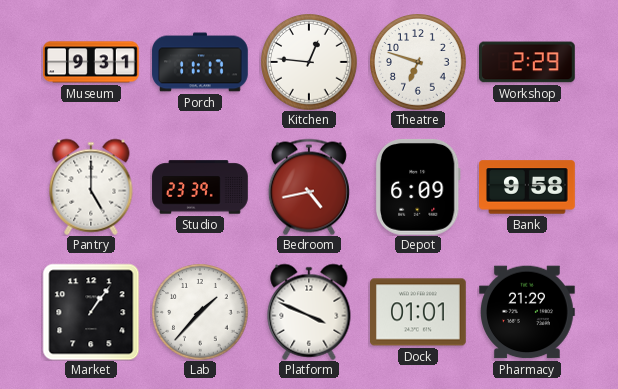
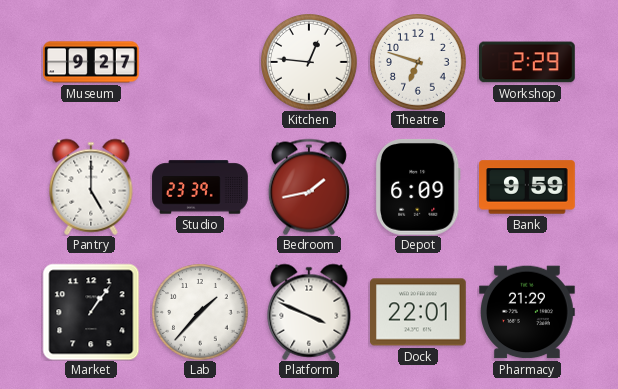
Museum: 9:31 -> 9:27 (91, 62)
Porch: 11:17 -> none (200, 62)
Bedroom: 4:43 -> 1:43 (309, 187)
Bank: 9:58 -> 9:59 (527, 187)
Dock: 01:01 -> 22:01 (419, 312)
